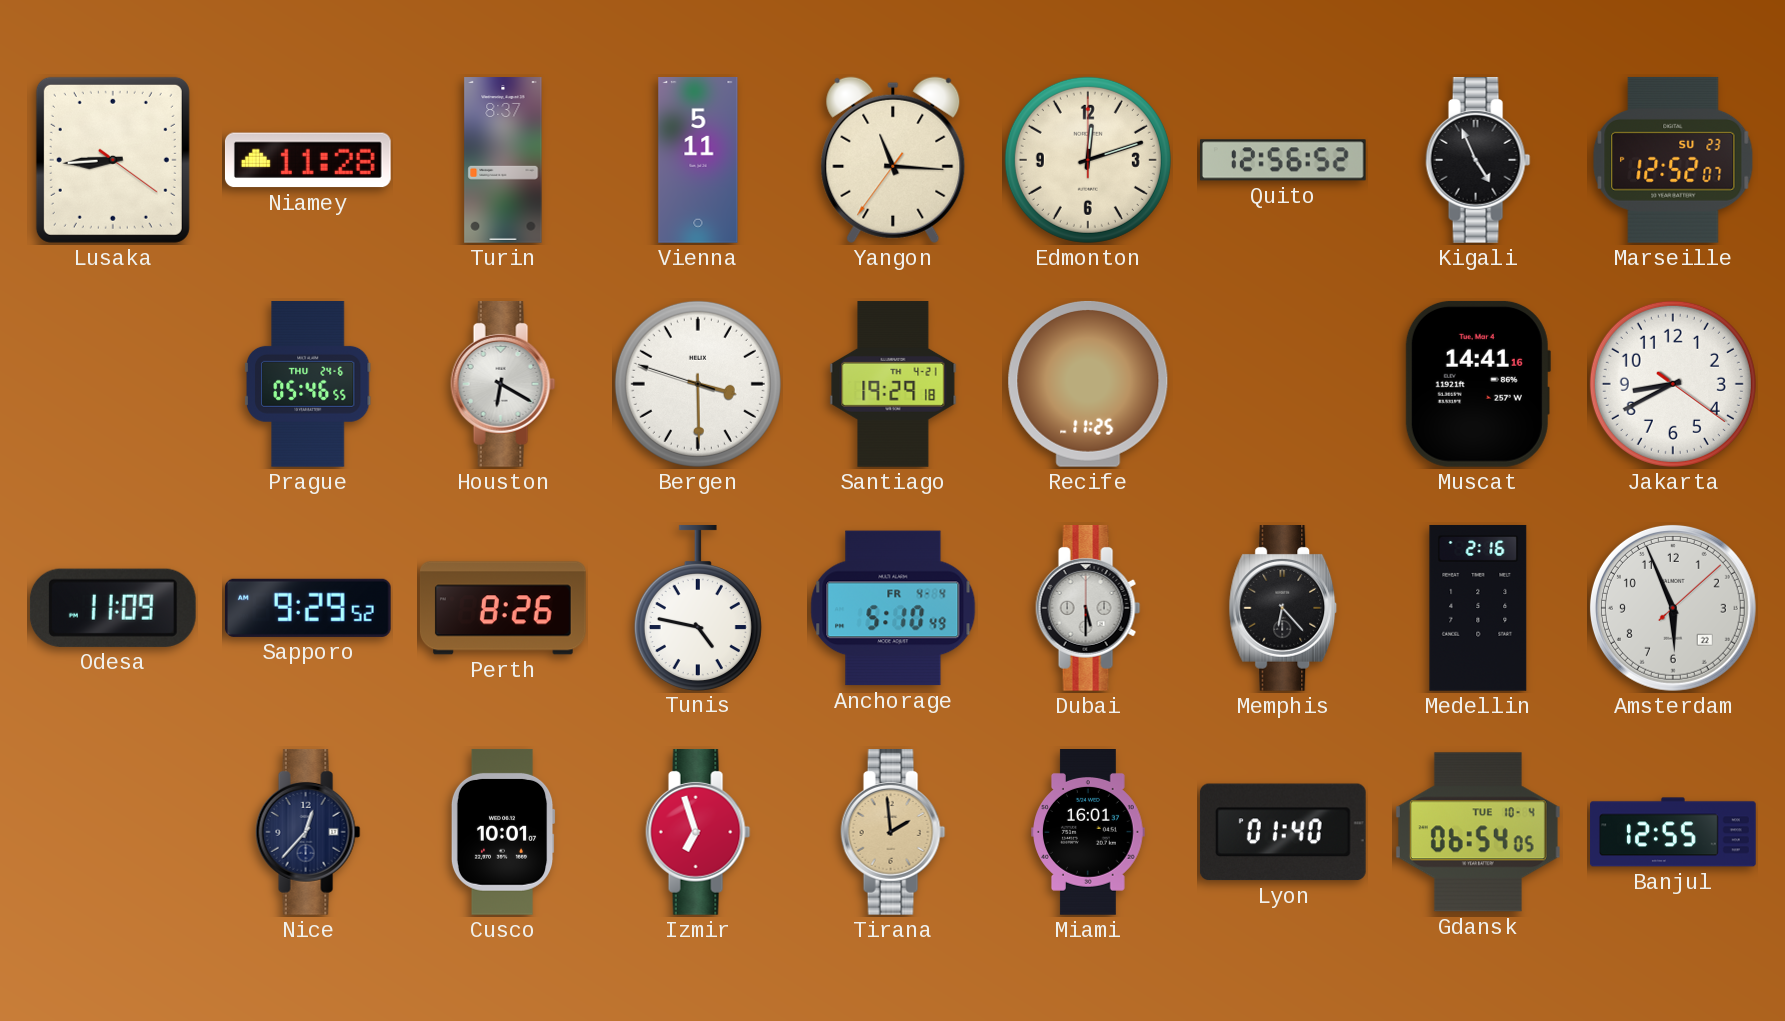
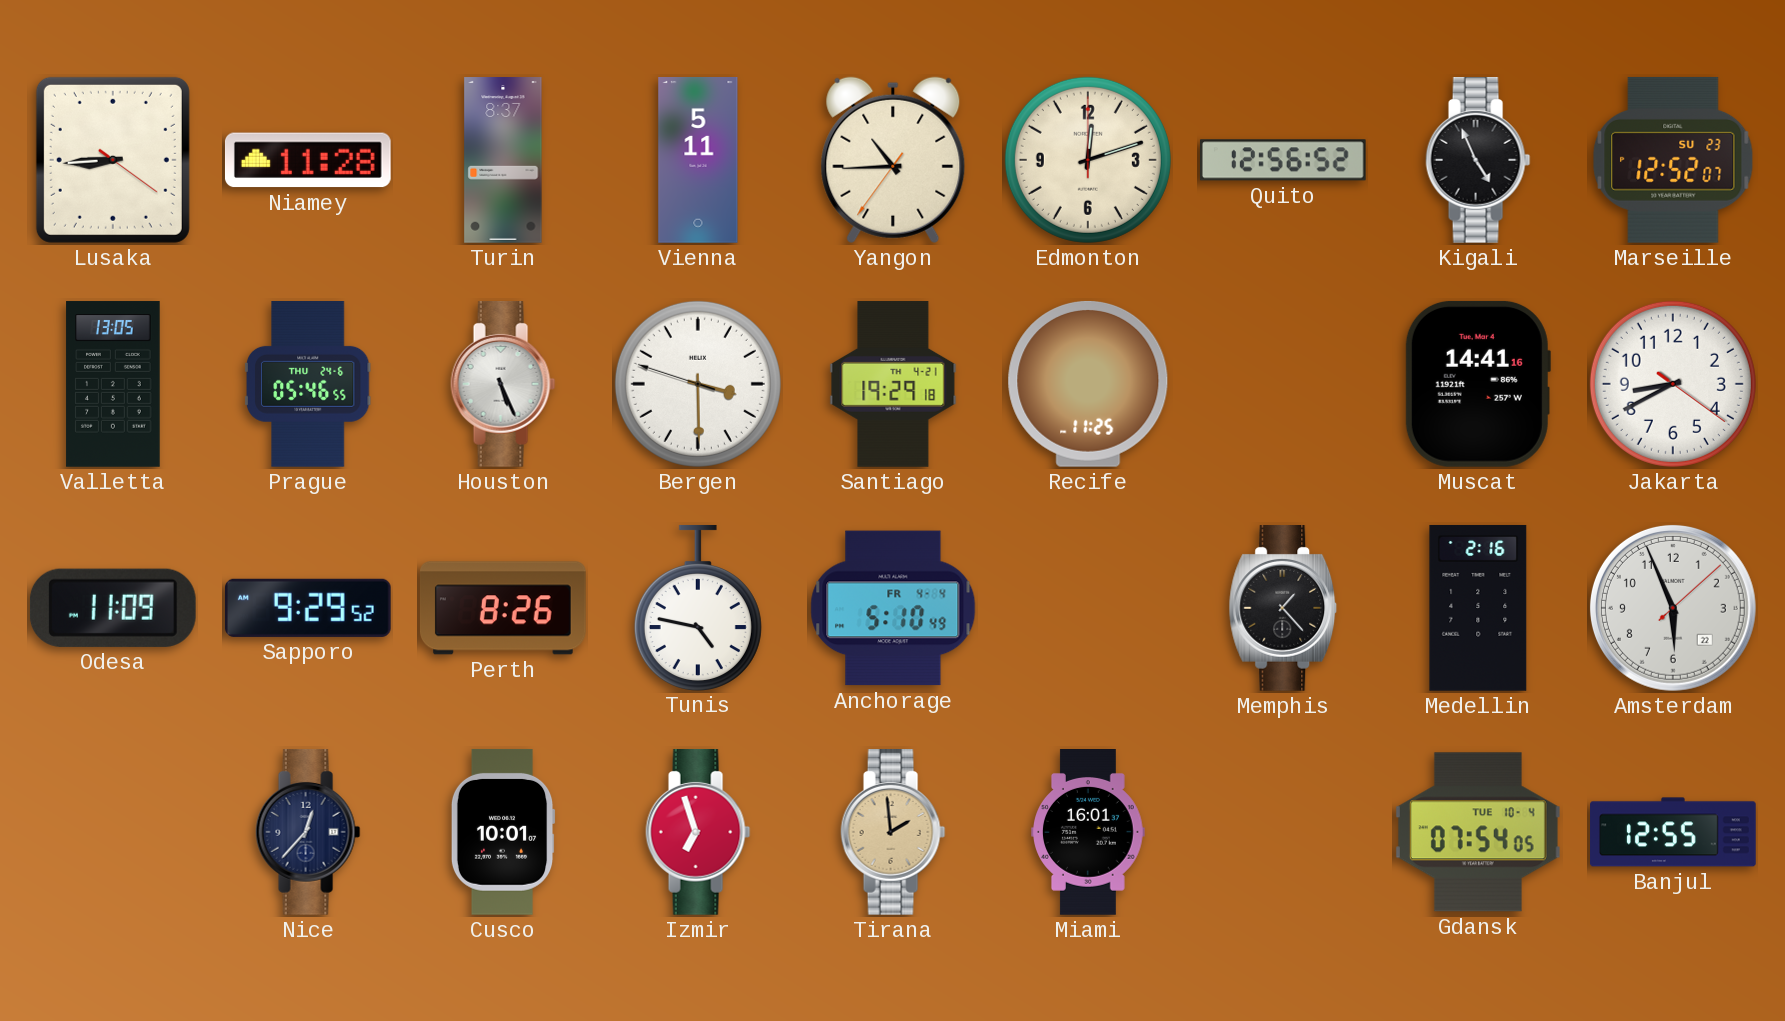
Yangon: 11:15 -> 10:44 (893, 160)
Valletta: none -> 13:05 (113, 384)
Houston: 6:20 -> 5:26 (503, 385)
Dubai: 5:30 -> none (1088, 609)
Memphis: 6:23 -> 1:23 (1283, 609)
Lyon: 01:40 -> none (1283, 832)
Gdansk: 06:54 -> 07:54 (1478, 832)
